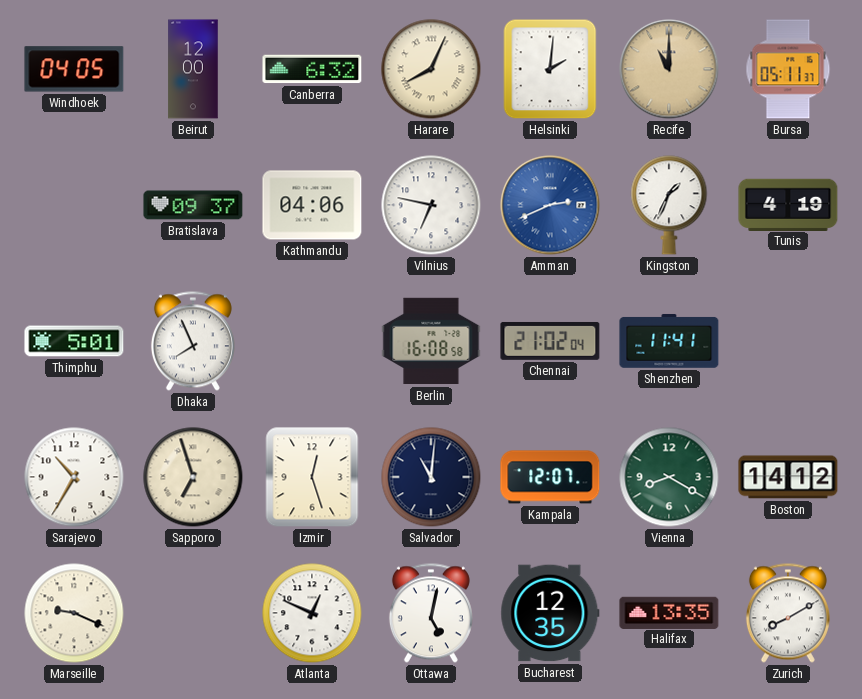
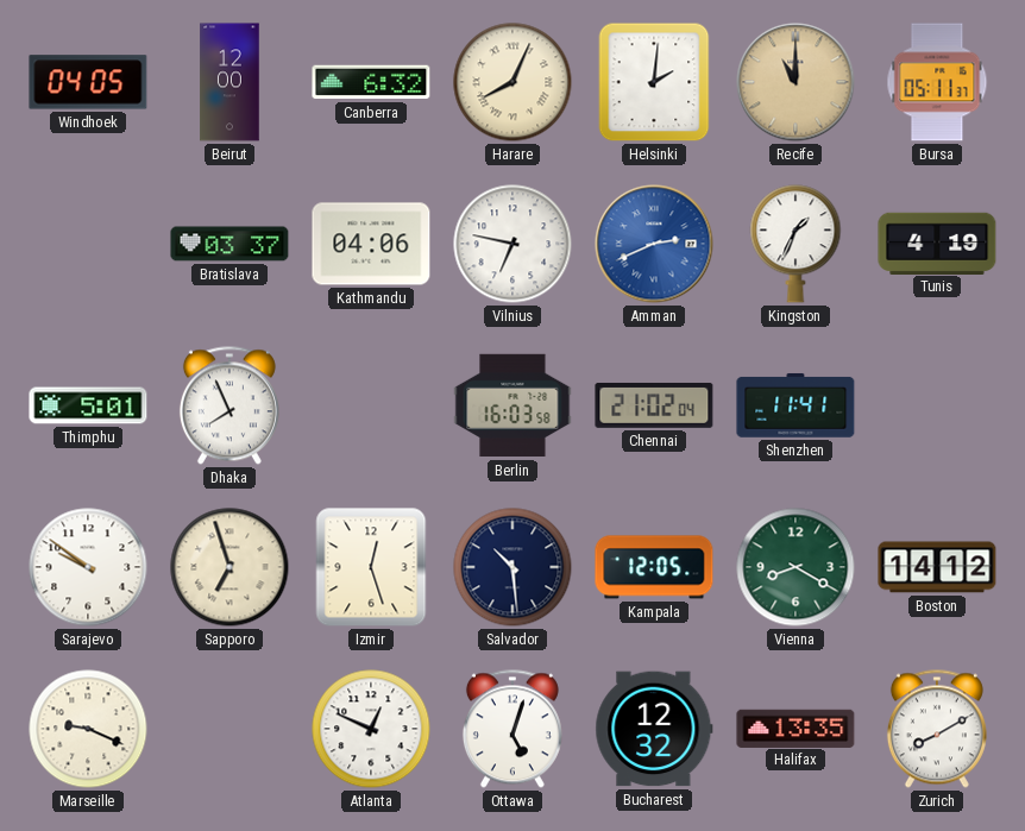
Bratislava: 09:37 -> 03:37 (229, 244)
Berlin: 16:08 -> 16:03 (512, 405)
Sarajevo: 10:35 -> 9:51 (88, 567)
Salvador: 11:01 -> 10:29 (512, 567)
Kampala: 12:07 -> 12:05 (654, 567)
Ottawa: 5:02 -> 5:03 (512, 729)
Bucharest: 12:35 -> 12:32 (654, 729)
